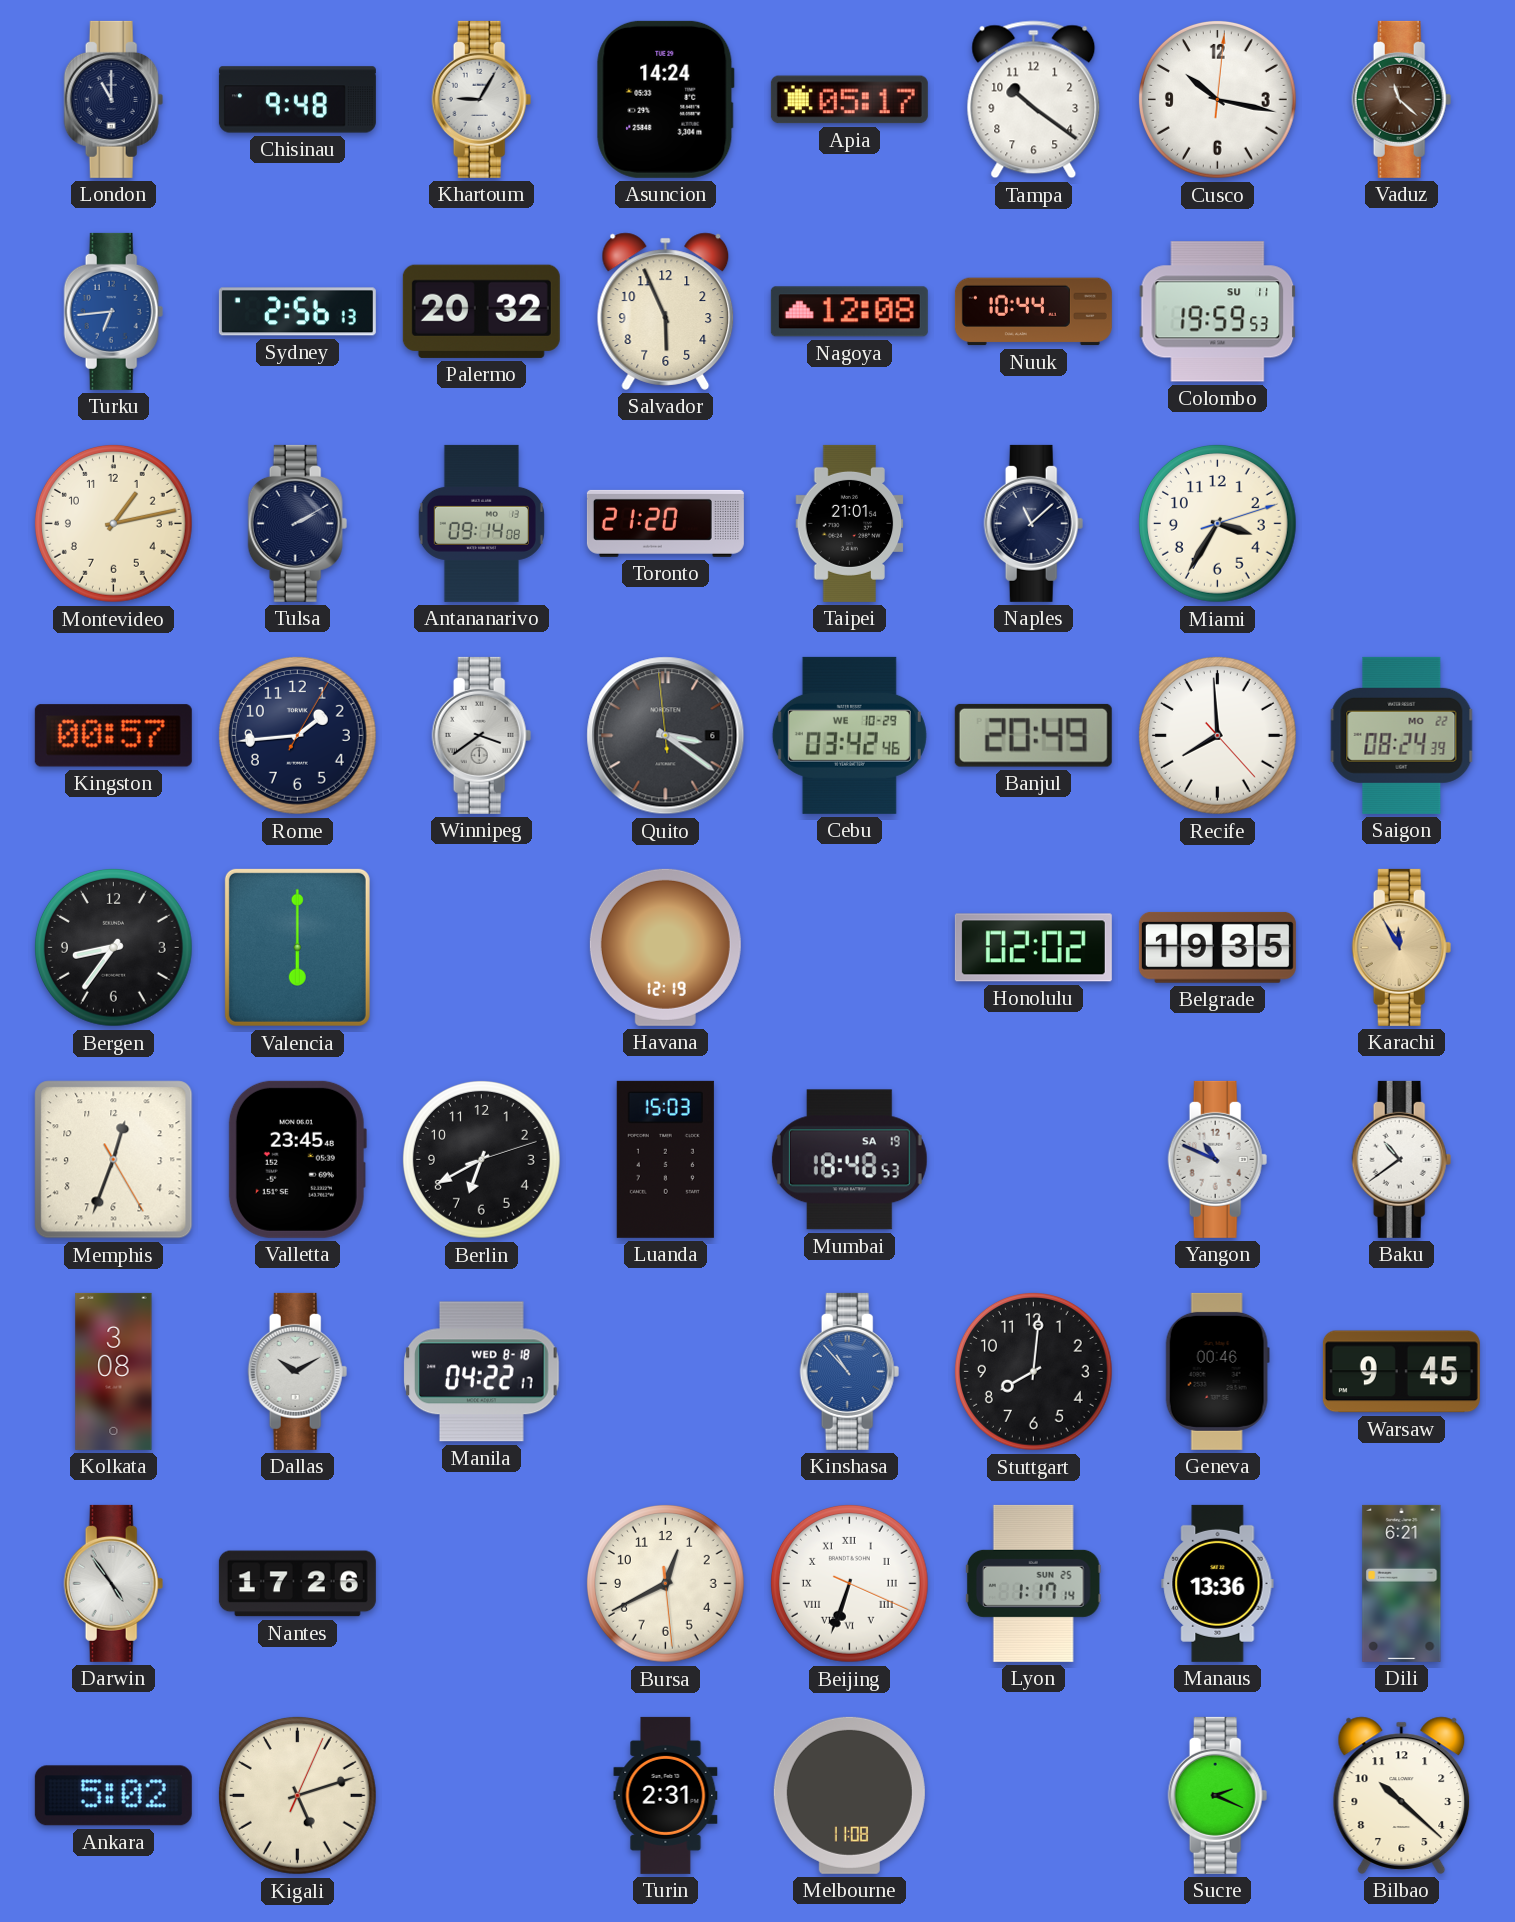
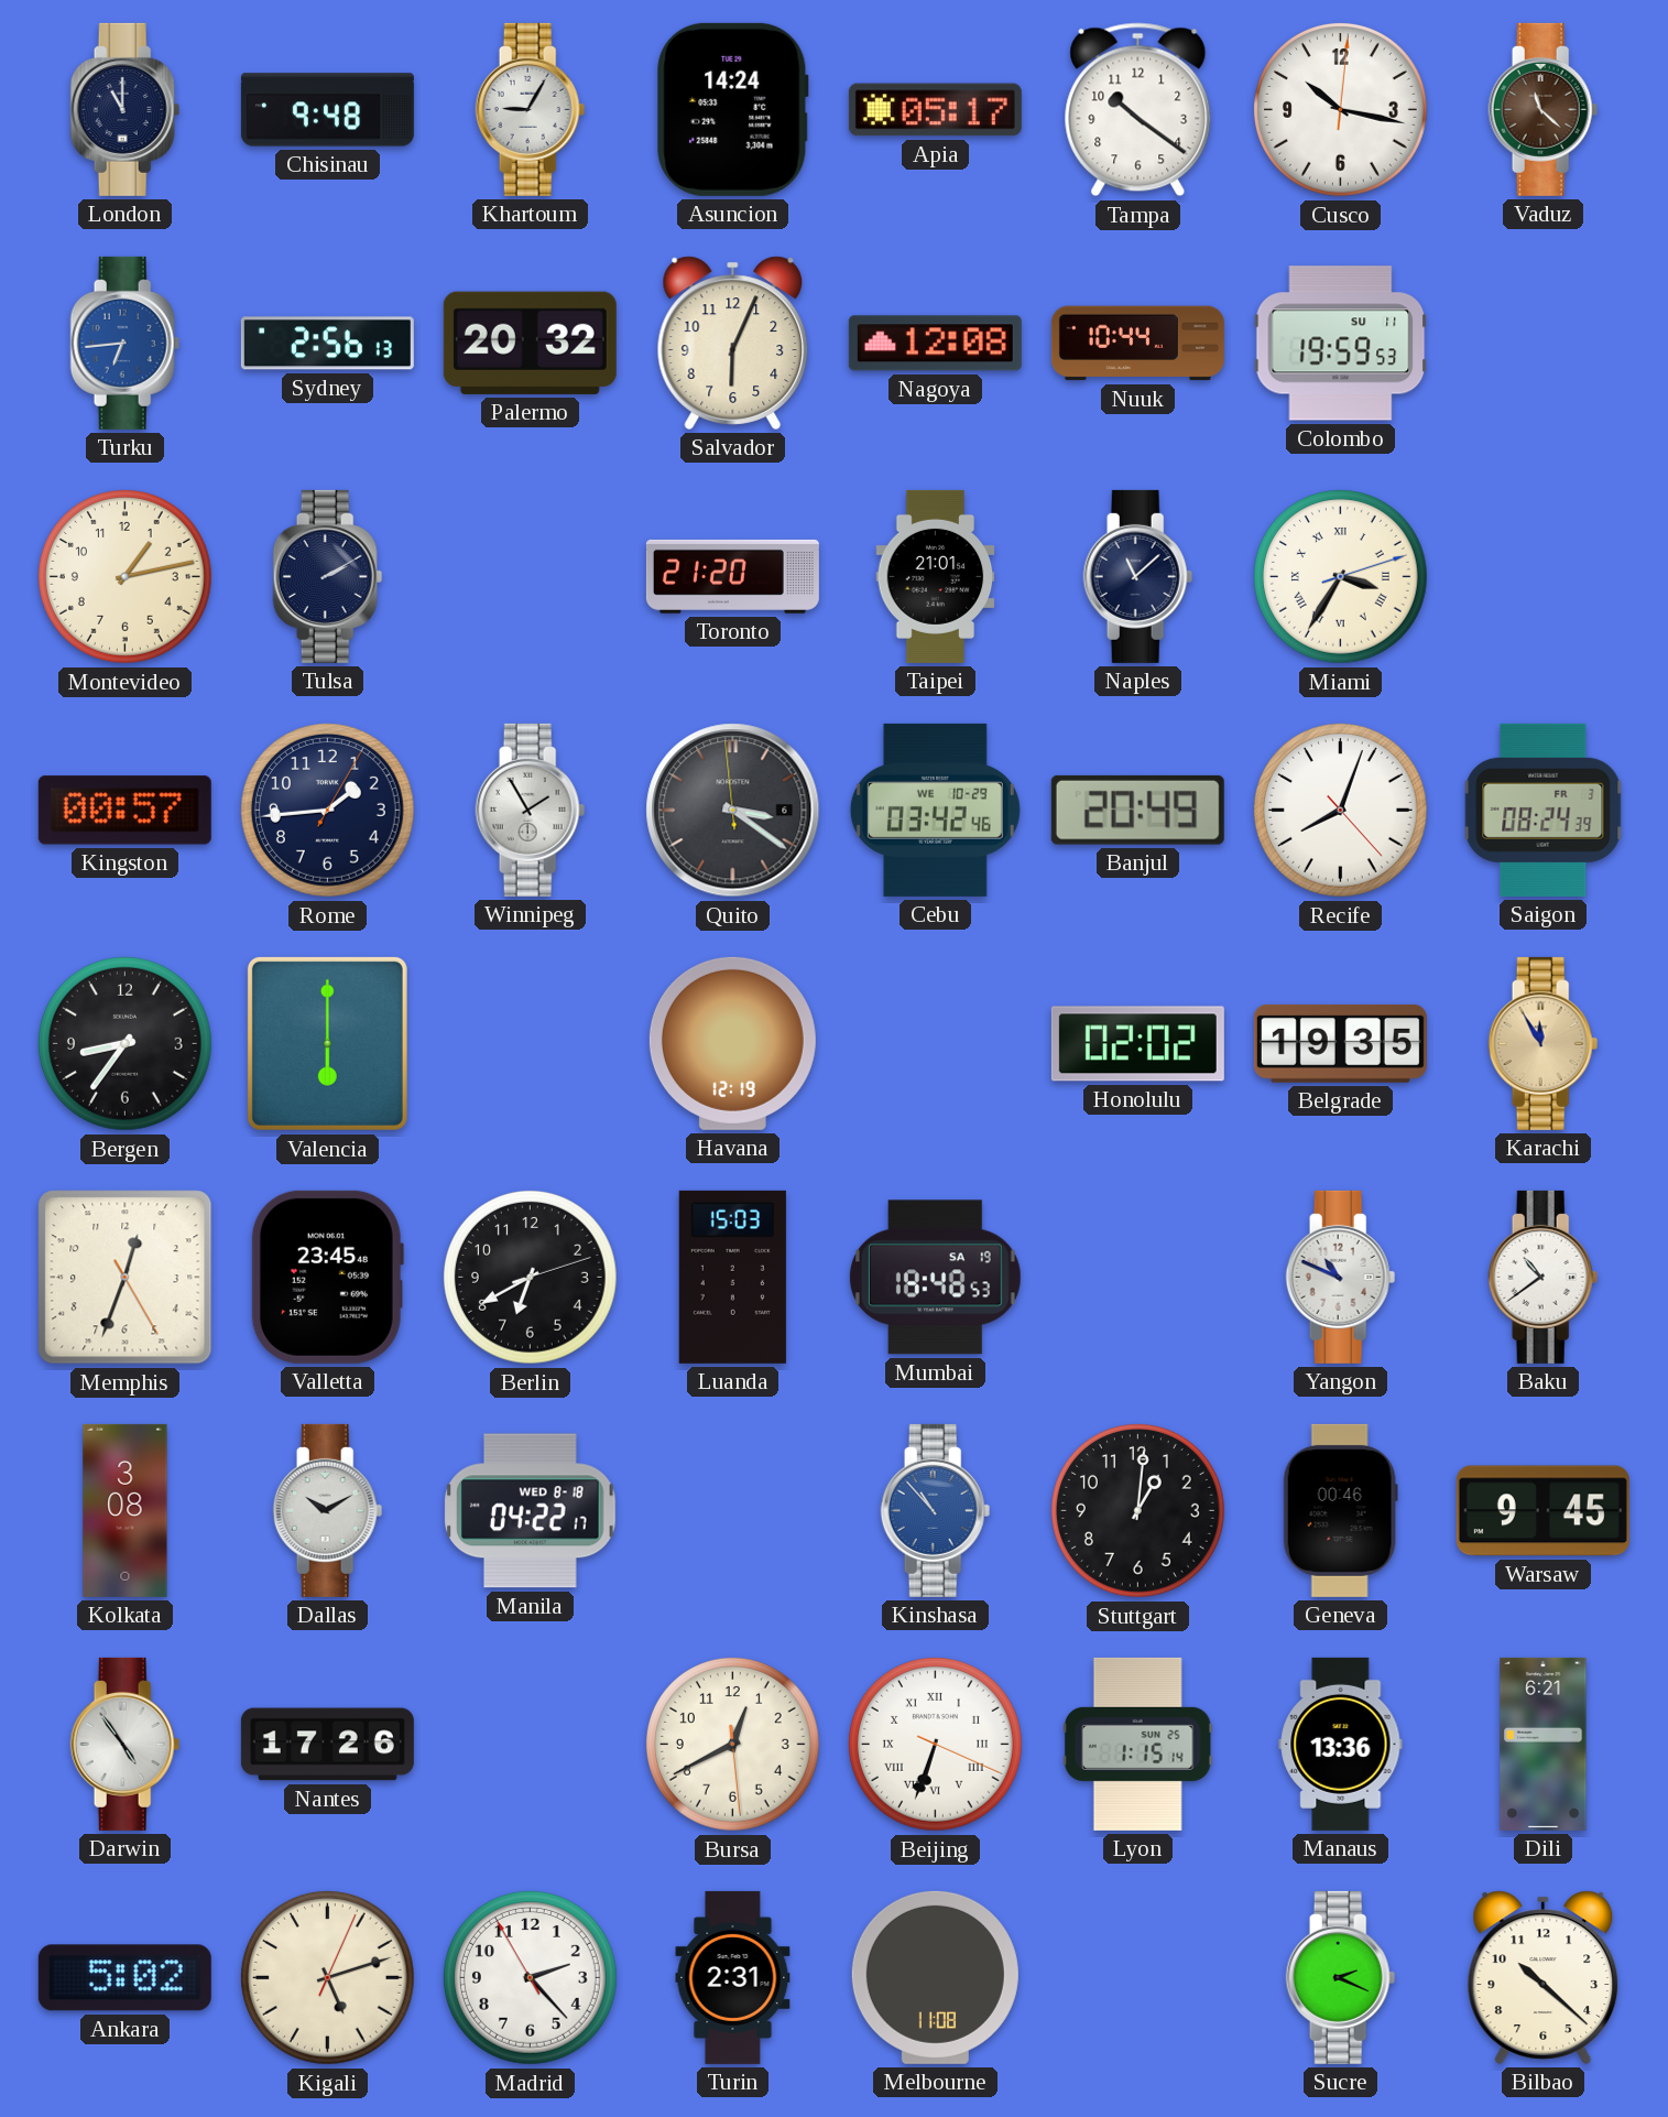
Salvador: 5:56 -> 6:04 (733, 343)
Antananarivo: 09:14 -> none (481, 523)
Miami numerals: Arabic -> Roman (1340, 576)
Winnipeg: 3:39 -> 1:55 (531, 810)
Recife: 7:59 -> 8:03 (1340, 810)
Saigon date: MO 22 -> FR 3 (1544, 810)
Stuttgart: 8:01 -> 1:01 (1137, 1510)
Lyon: 1:17 -> 1:15 (1137, 1744)
Madrid: none -> 2:22 (530, 1977)
